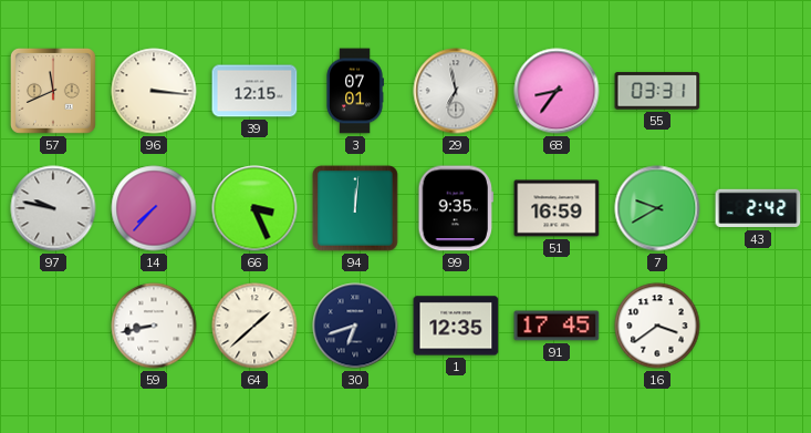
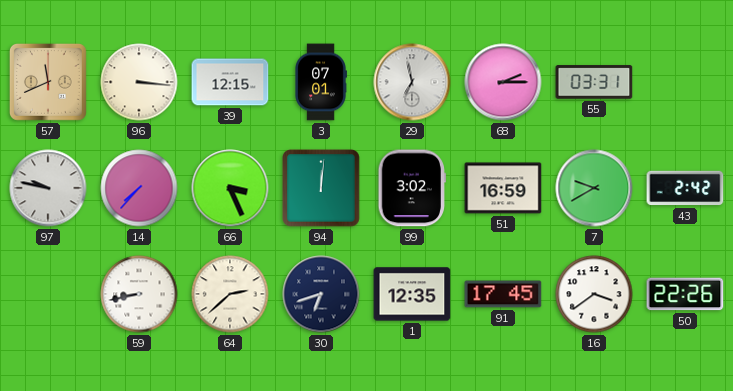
68: 8:36 -> 2:15 (503, 82)
99: 9:35 -> 3:02 (411, 188)
64: 1:38 -> 2:38 (230, 294)
50: none -> 22:26 (685, 294)
